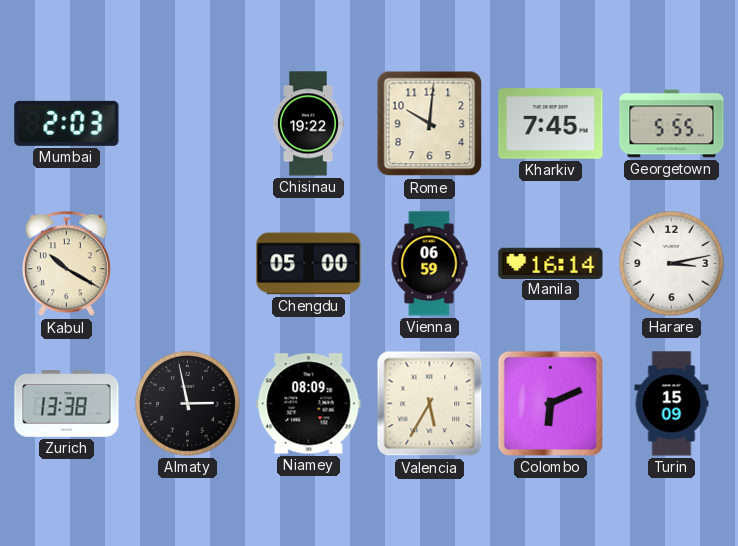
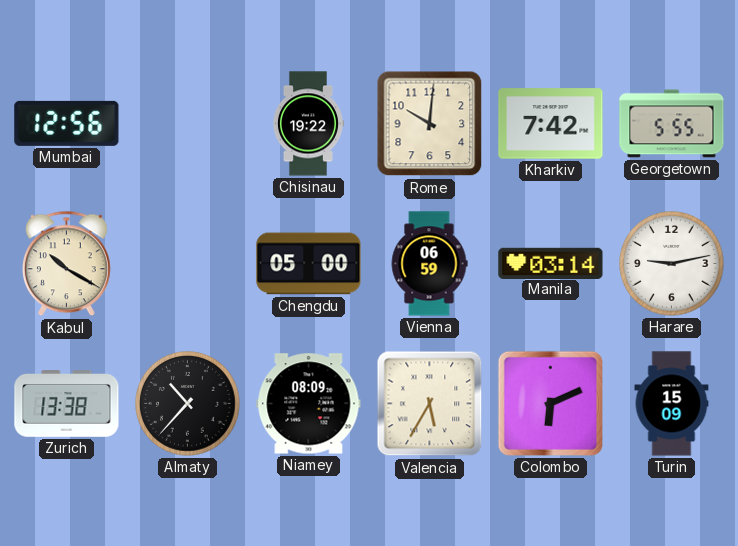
Mumbai: 2:03 -> 12:56 (67, 123)
Kharkiv: 7:45 -> 7:42 (551, 124)
Manila: 16:14 -> 03:14 (551, 263)
Harare: 3:13 -> 9:13 (672, 264)
Almaty: 2:58 -> 10:37 (188, 404)
